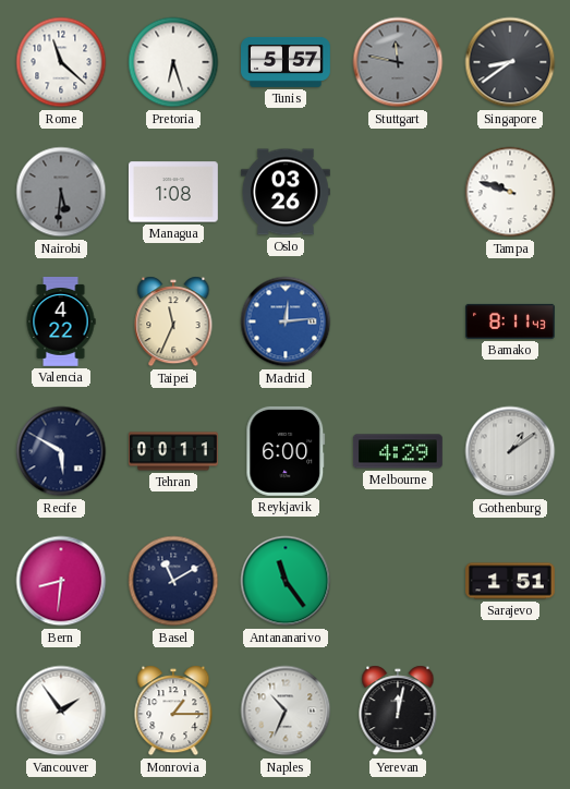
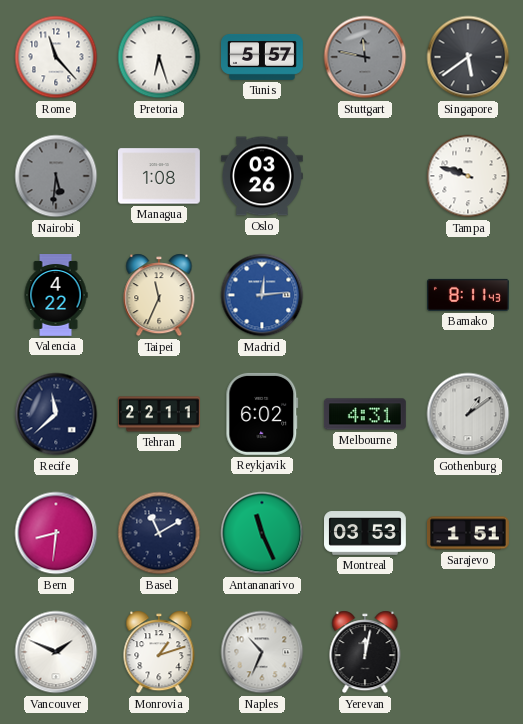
Rome: 11:22 -> 11:23 (56, 57)
Singapore: 8:39 -> 5:39 (468, 57)
Recife: 5:50 -> 11:38 (56, 414)
Tehran: 00:11 -> 22:11 (160, 414)
Reykjavik: 6:00 -> 6:02 (262, 414)
Melbourne: 4:29 -> 4:31 (365, 414)
Antananarivo: 11:24 -> 11:26 (262, 533)
Montreal: none -> 03:53 (366, 533)
Vancouver: 1:54 -> 1:49 (56, 652)
Monrovia: 1:15 -> 1:12 (159, 652)
